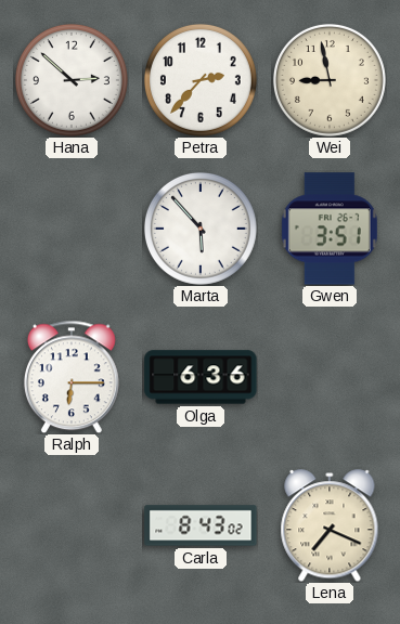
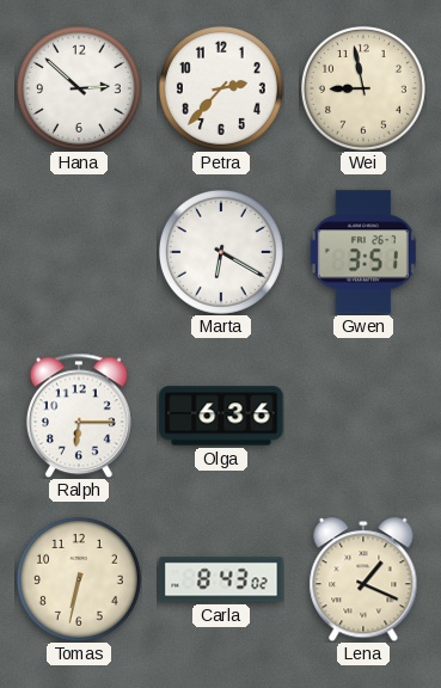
Marta: 5:53 -> 6:20 (221, 252)
Tomas: none -> 6:32 (79, 579)
Lena: 7:19 -> 1:19 (363, 579)
